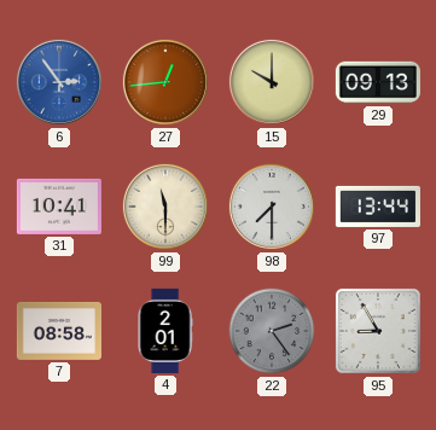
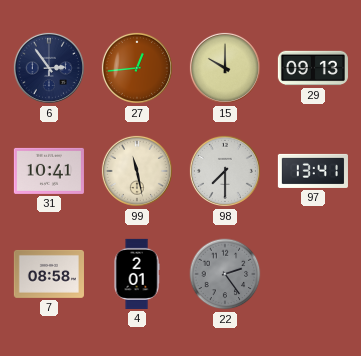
6 dial: blue -> navy (49, 68)
99: 11:30 -> 11:28 (137, 171)
97: 13:44 -> 13:41 (313, 171)
95: 8:55 -> none (378, 331)
